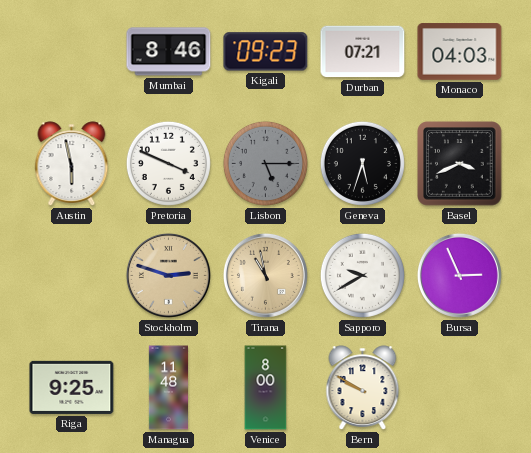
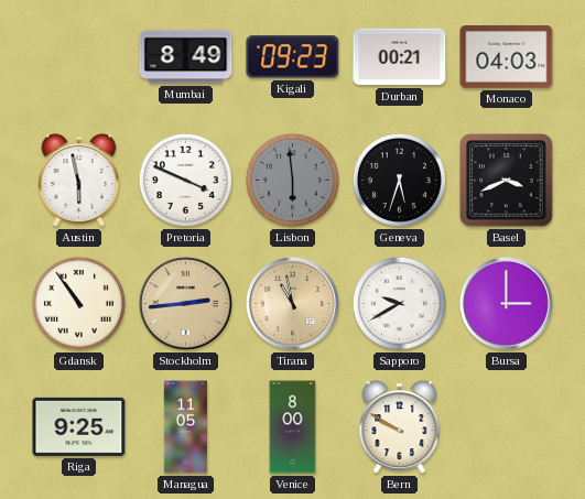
Mumbai: 8:46 -> 8:49 (186, 57)
Durban: 07:21 -> 00:21 (400, 57)
Lisbon: 5:15 -> 5:59 (292, 180)
Gdansk: none -> 10:54 (78, 303)
Stockholm: 2:48 -> 2:44 (185, 303)
Bursa: 2:56 -> 3:00 (506, 303)
Managua: 11:48 -> 11:05 (185, 427)
